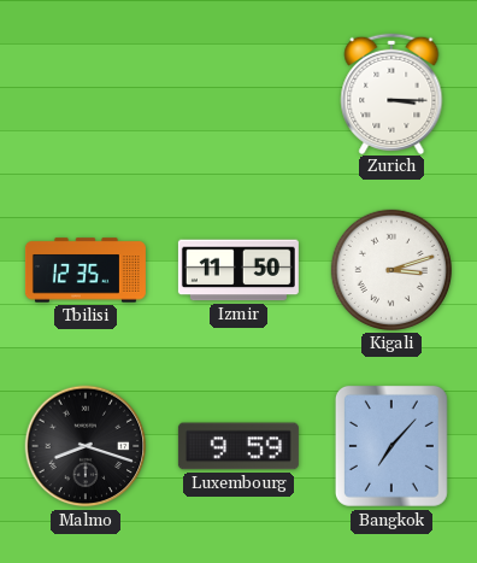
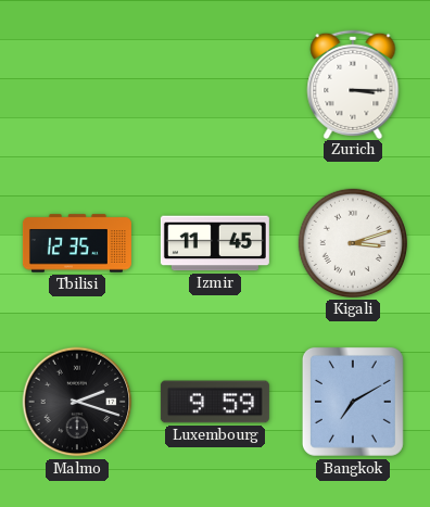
Izmir: 11:50 -> 11:45 (215, 243)
Malmo: 8:18 -> 2:18 (77, 402)
Bangkok: 7:07 -> 7:10 (353, 402)
